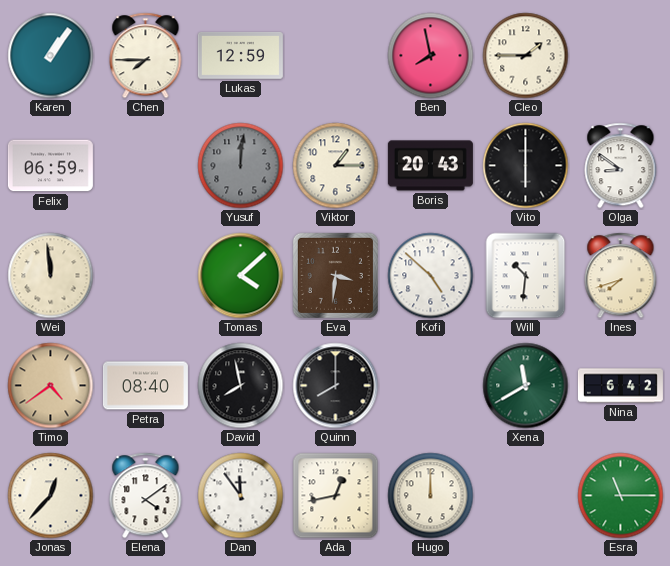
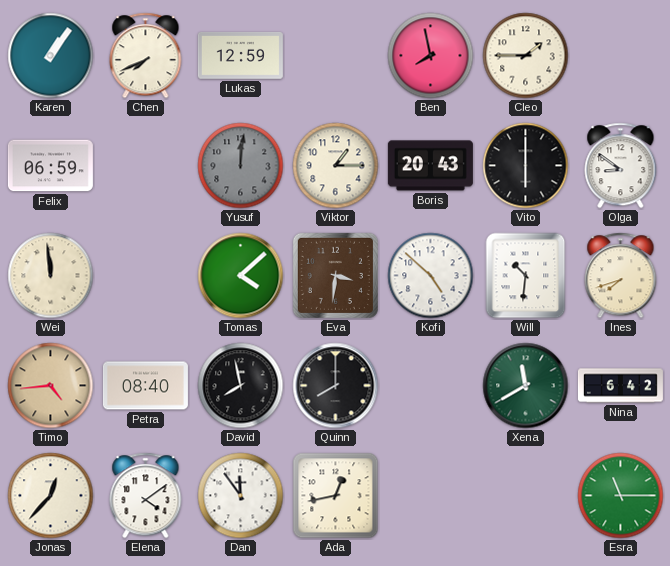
Chen: 7:45 -> 7:41 (146, 56)
Timo: 4:39 -> 4:44 (51, 386)
Hugo: 12:00 -> none (431, 496)
